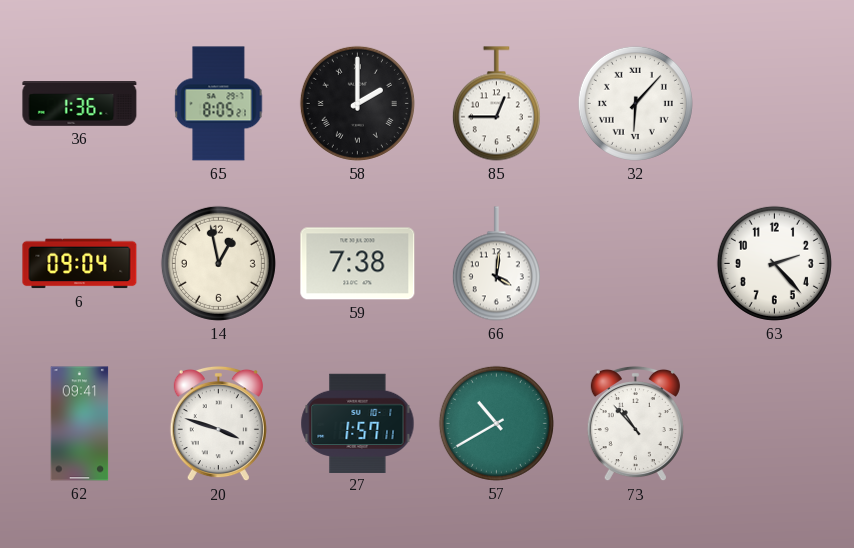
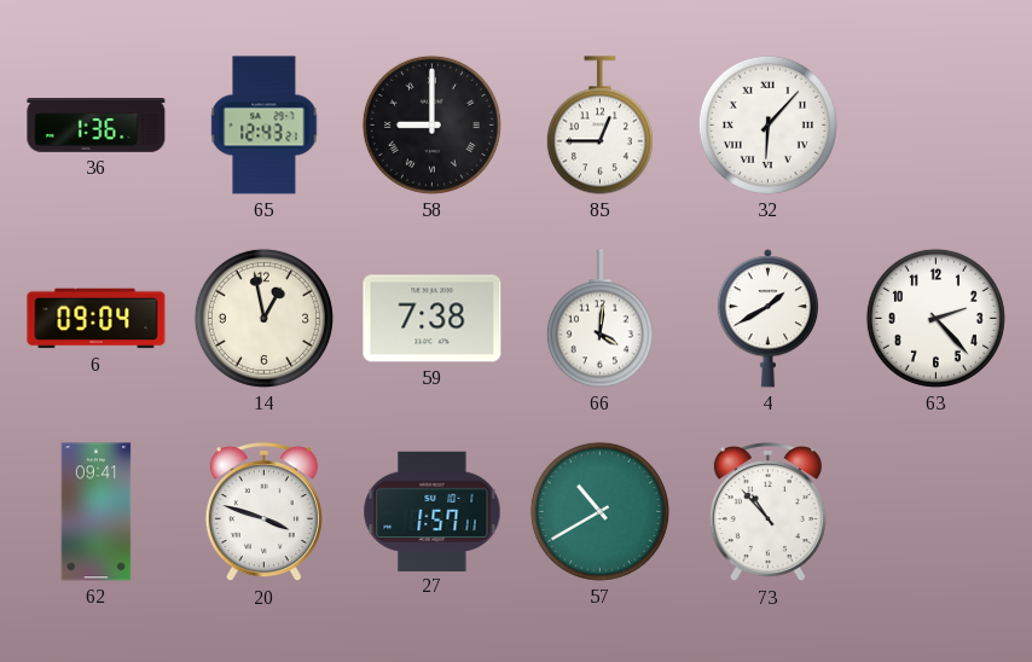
65: 8:05 -> 12:43 (265, 126)
58: 2:00 -> 9:00 (431, 124)
4: none -> 1:40 (767, 319)
